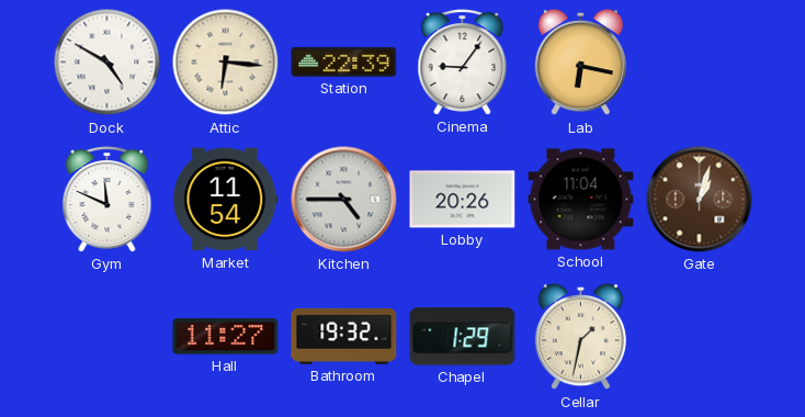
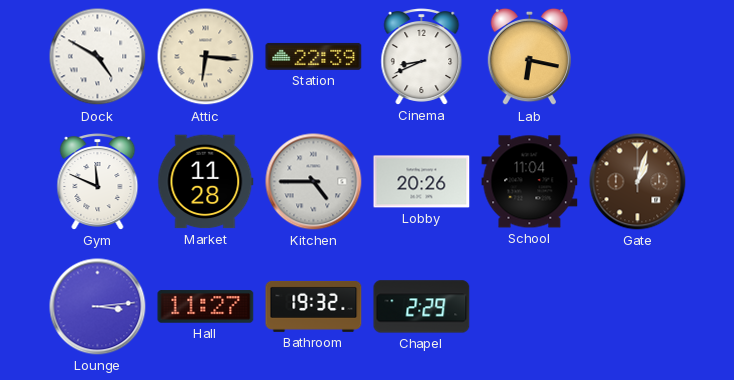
Cinema: 9:06 -> 8:41 (422, 57)
Market: 11:54 -> 11:28 (206, 182)
Lounge: none -> 3:14 (98, 307)
Chapel: 1:29 -> 2:29 (422, 307)
Cellar: 1:32 -> none (580, 337)
